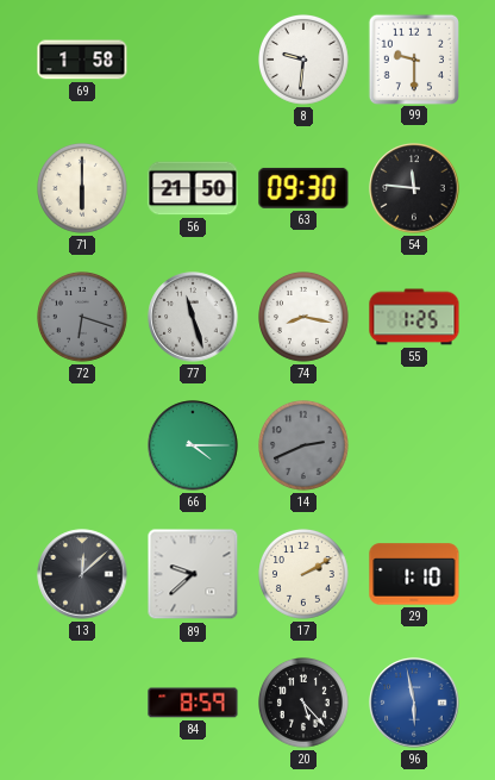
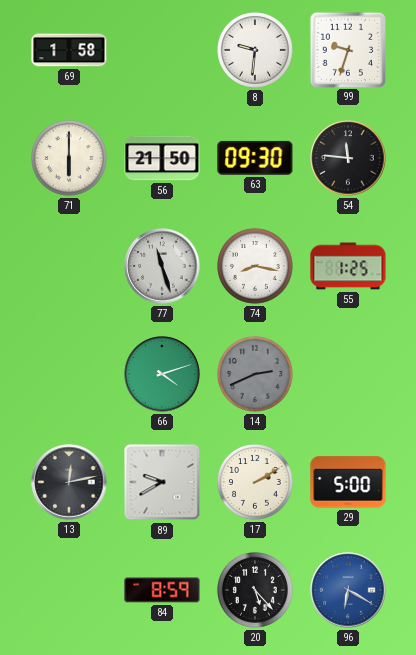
99: 9:30 -> 9:33 (347, 49)
72: 6:18 -> none (83, 318)
66: 4:15 -> 4:12 (162, 374)
13: 12:08 -> 12:13 (69, 482)
89: 9:38 -> 9:40 (162, 482)
29: 1:10 -> 5:00 (348, 482)
96: 5:58 -> 6:20 (348, 590)
